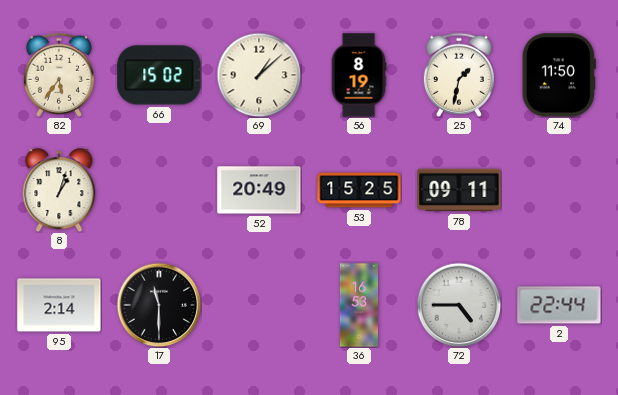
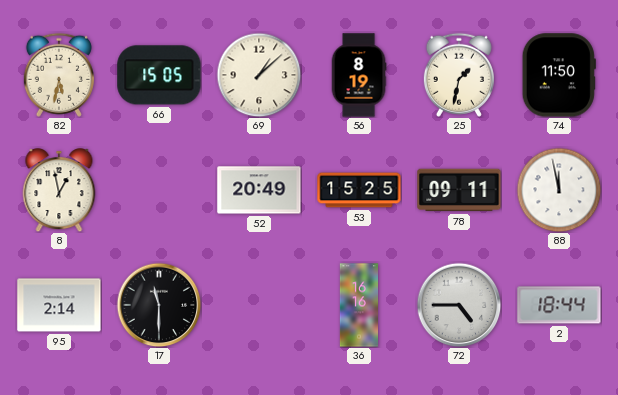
82: 5:36 -> 5:32 (59, 75)
66: 15:02 -> 15:05 (159, 75)
8: 1:03 -> 12:58 (59, 190)
88: none -> 11:58 (559, 190)
36: 16:53 -> 16:16 (358, 305)
2: 22:44 -> 18:44 (559, 305)
